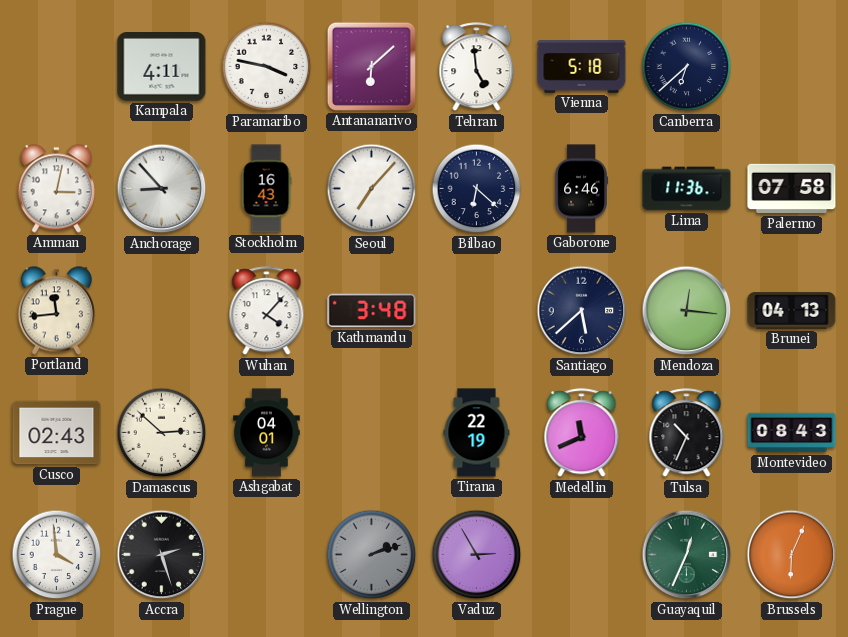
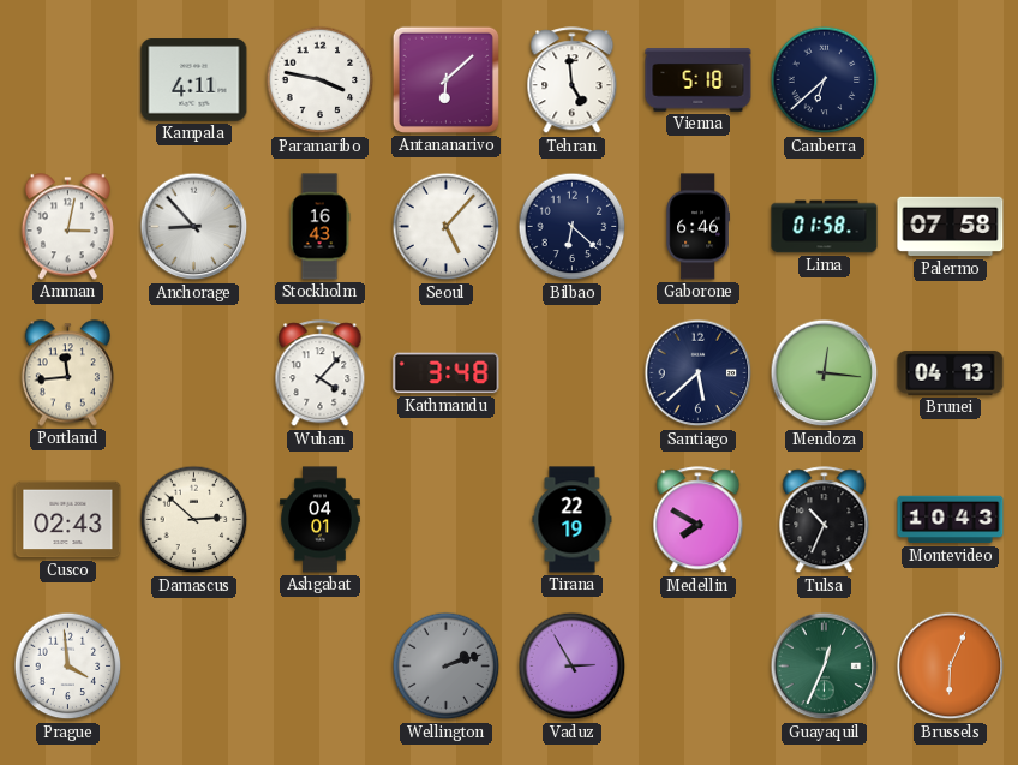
Seoul: 7:07 -> 5:07 (447, 227)
Lima: 11:36 -> 01:58 (825, 227)
Medellin: 11:41 -> 7:50 (699, 520)
Montevideo: 08:43 -> 10:43 (951, 520)
Accra: 2:27 -> none (162, 555)
